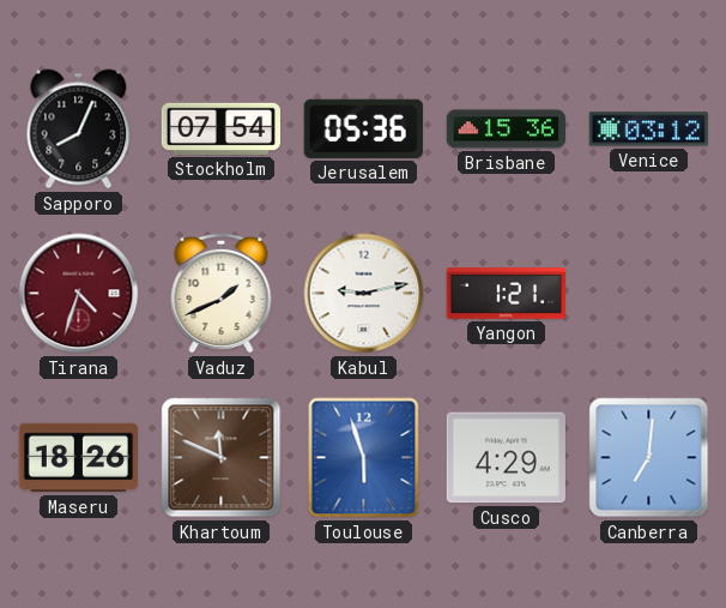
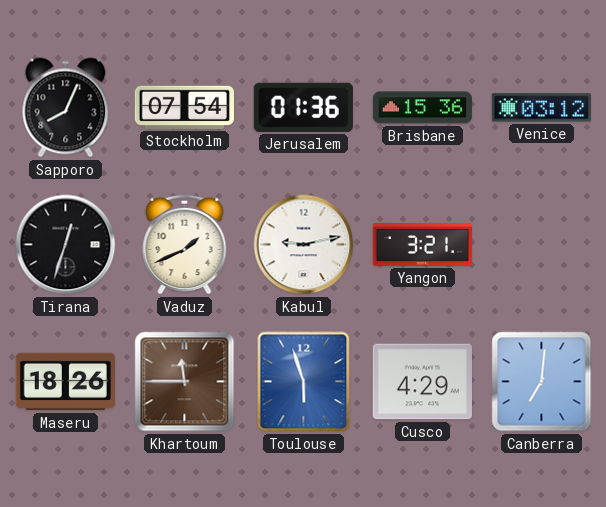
Jerusalem: 05:36 -> 01:36 (303, 107)
Tirana: 4:33 -> 12:33 (66, 245)
Tirana dial: burgundy -> black (66, 245)
Yangon: 1:21 -> 3:21 (422, 245)
Khartoum: 11:49 -> 11:45 (185, 382)
